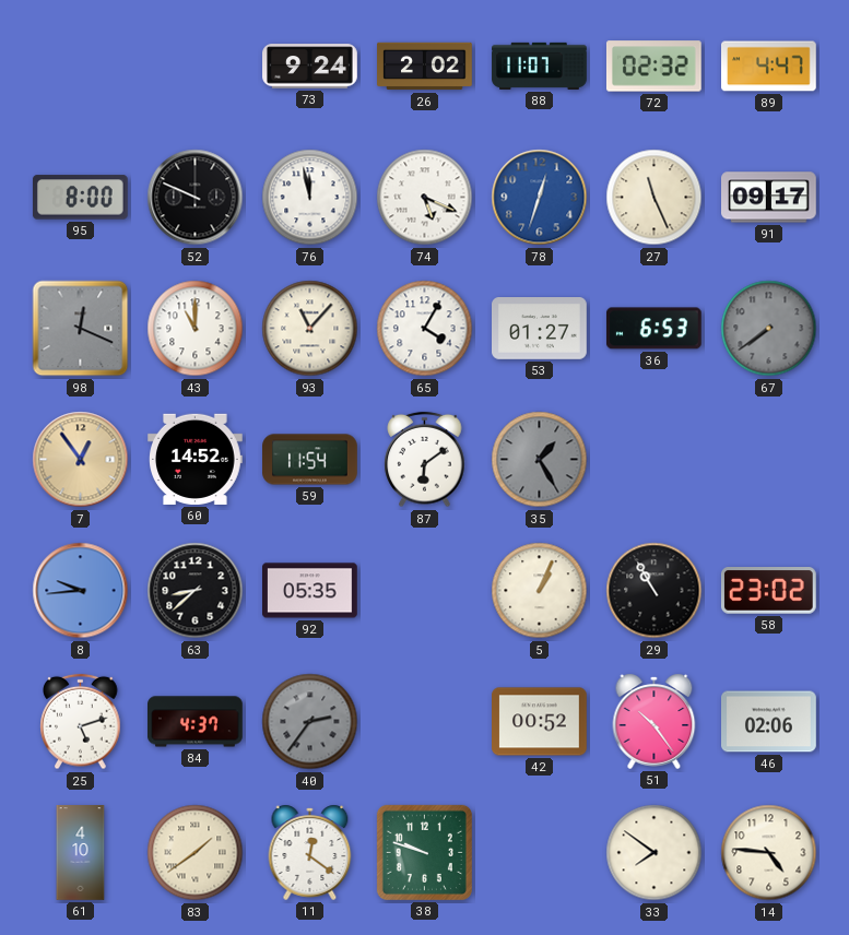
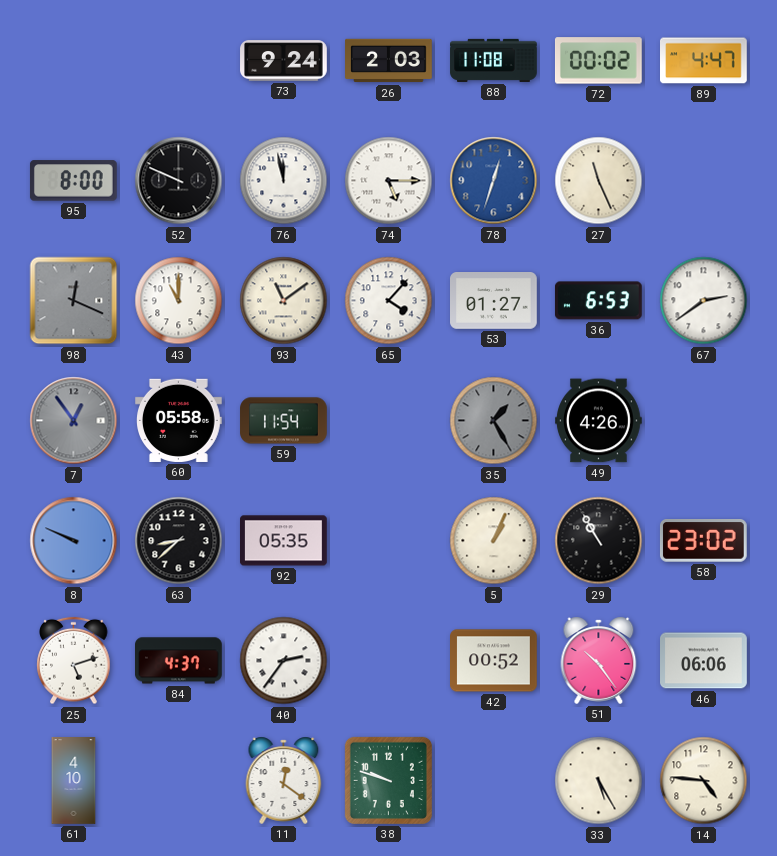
26: 2:02 -> 2:03 (389, 61)
88: 11:07 -> 11:08 (494, 60)
72: 02:32 -> 00:02 (598, 61)
74: 5:19 -> 5:15 (389, 181)
91: 09:17 -> none (769, 198)
93: 11:07 -> 11:09 (284, 301)
65: 4:05 -> 4:07 (389, 301)
67: 7:39 -> 2:39 (704, 301)
67 dial: grey -> white (704, 301)
7 dial: champagne -> grey (74, 421)
60: 14:52 -> 05:58 (179, 420)
87: 6:09 -> none (425, 460)
49: none -> 4:26 (599, 421)
8: 9:44 -> 9:49 (74, 541)
40 dial: grey -> white (284, 661)
46: 02:06 -> 06:06 (704, 661)
83: 1:39 -> none (196, 853)
33: 7:51 -> 5:25 (599, 781)
